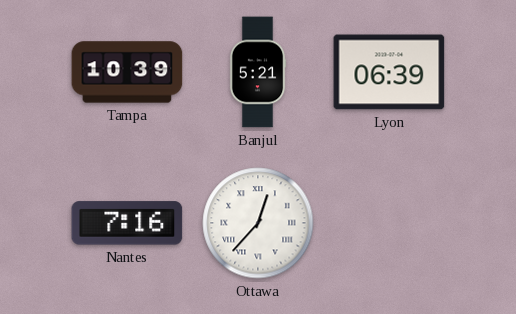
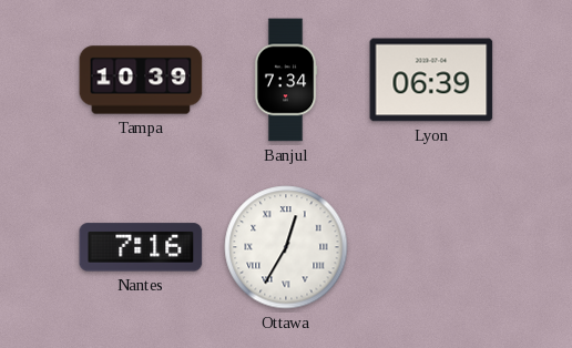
Banjul: 5:21 -> 7:34 (286, 80)
Ottawa: 12:37 -> 12:35 (286, 247)
